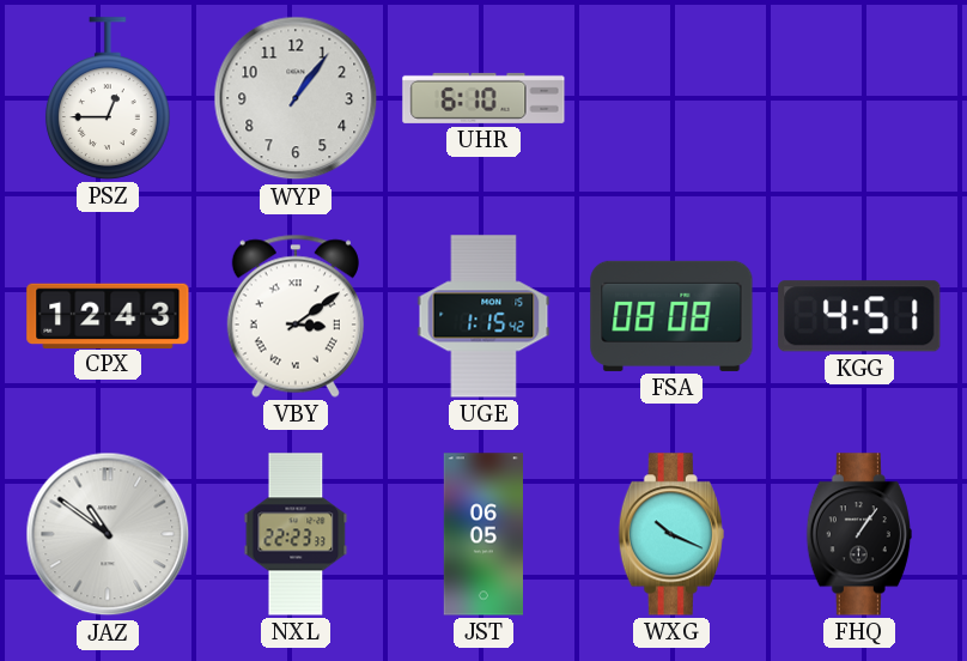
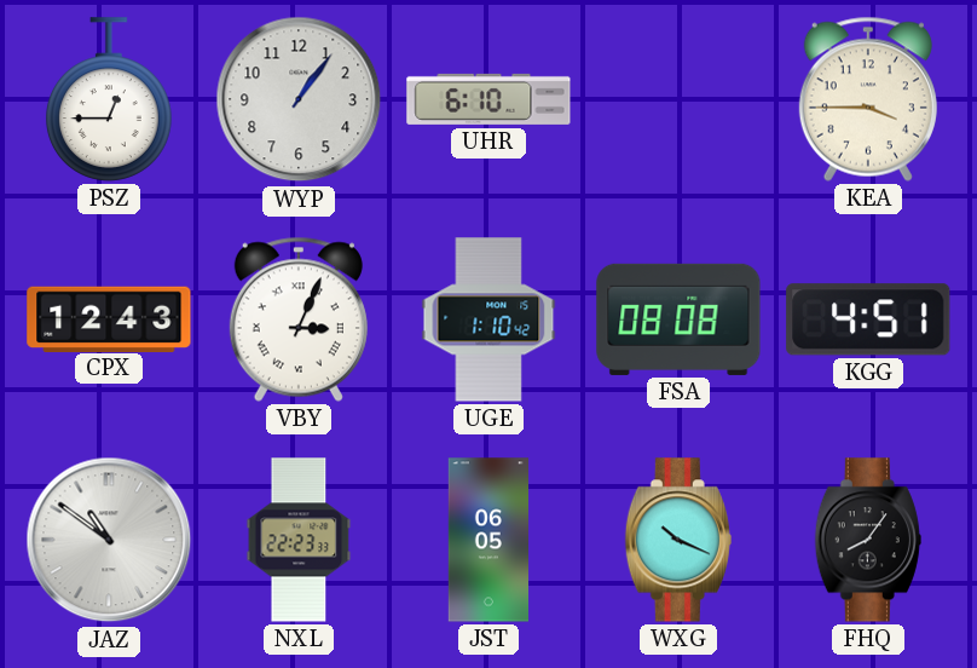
KEA: none -> 3:45 (868, 99)
VBY: 3:09 -> 3:04 (299, 319)
UGE: 1:15 -> 1:10 (489, 319)
FHQ: 1:06 -> 8:06 (868, 540)
